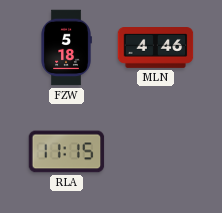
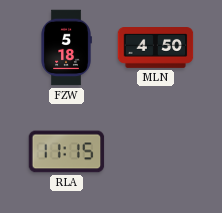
MLN: 4:46 -> 4:50 (156, 48)
